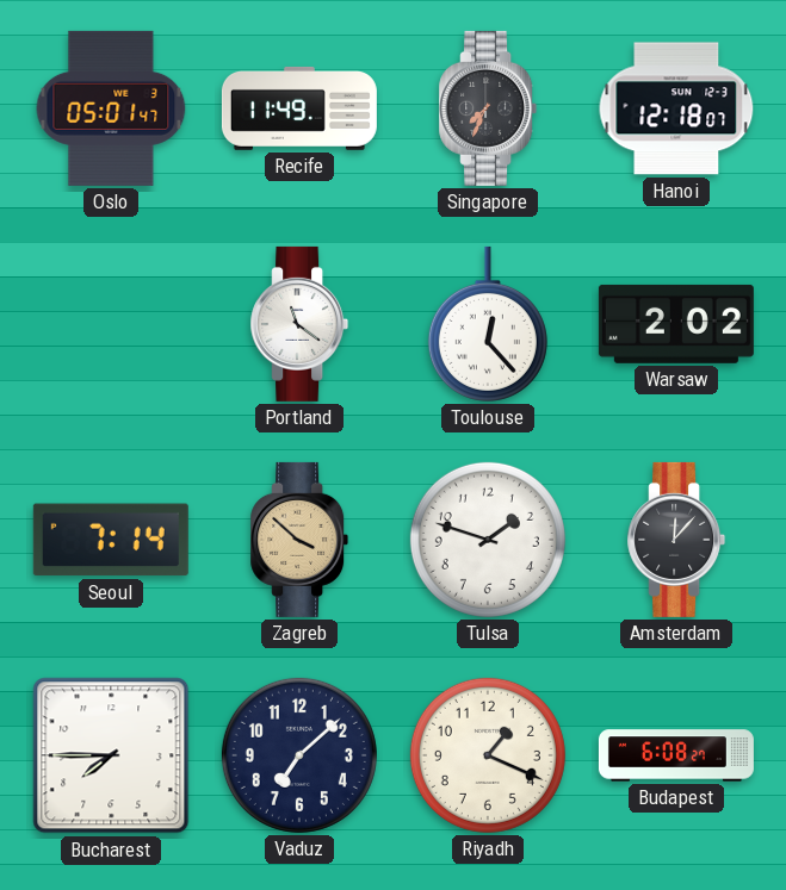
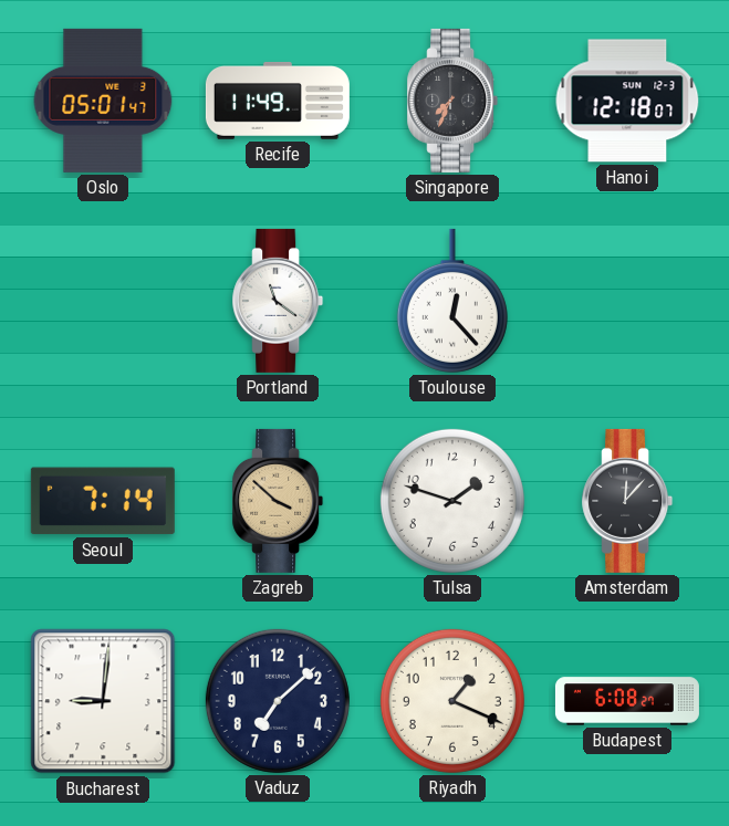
Warsaw: 2:02 -> none (676, 324)
Bucharest: 7:45 -> 9:01 (103, 701)
